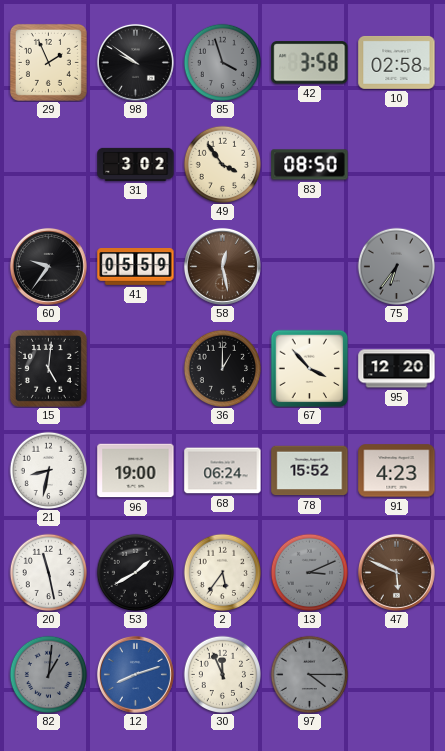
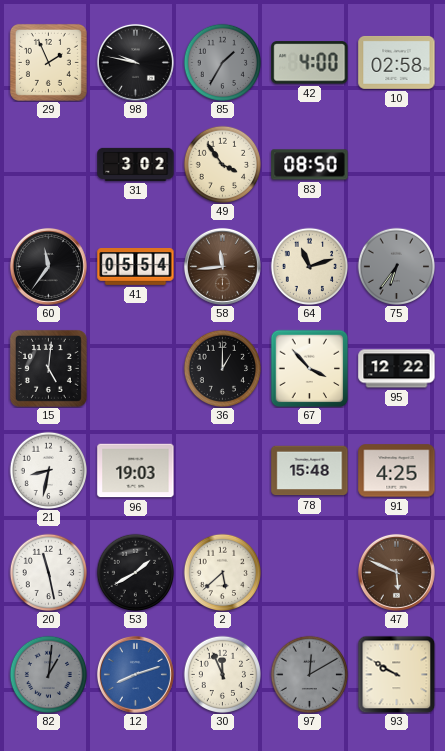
98: 9:51 -> 9:47 (135, 62)
85: 3:57 -> 1:35 (222, 62)
42: 3:58 -> 4:00 (310, 63)
60: 9:36 -> 11:36 (48, 266)
41: 05:59 -> 05:54 (136, 267)
58: 12:28 -> 11:44 (222, 266)
64: none -> 11:12 (309, 266)
95: 12:20 -> 12:22 (397, 369)
96: 19:00 -> 19:03 (136, 471)
68: 06:24 -> none (223, 471)
78: 15:52 -> 15:48 (310, 471)
91: 4:23 -> 4:25 (397, 471)
2: 5:36 -> 5:38 (222, 572)
13: 3:11 -> none (309, 572)
97: 4:15 -> 12:10 (309, 674)
93: none -> 9:50 (396, 674)
